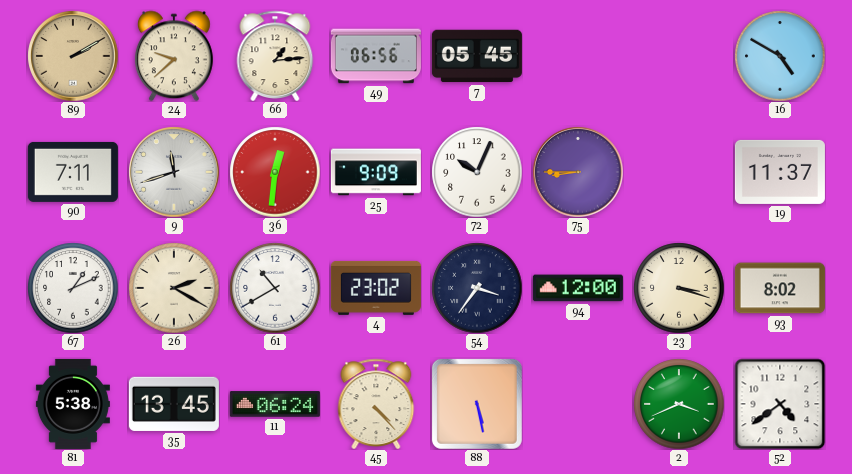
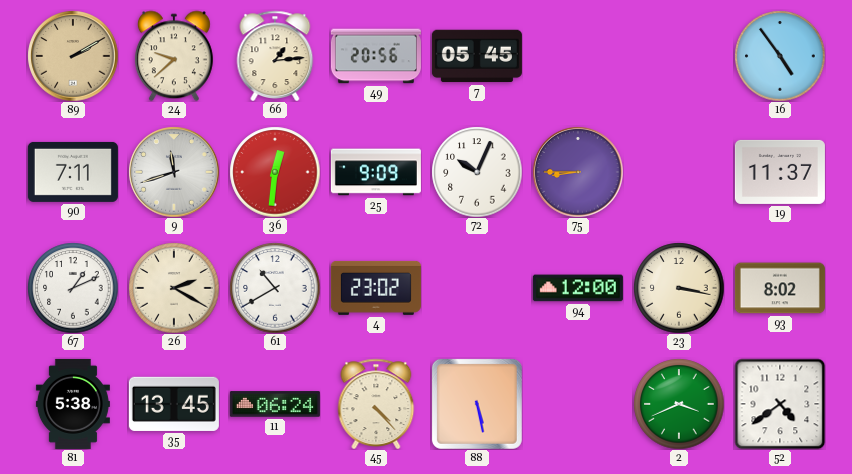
49: 06:56 -> 20:56 (376, 56)
16: 4:50 -> 4:54 (780, 56)
54: 3:36 -> none (477, 288)
23: 3:18 -> 3:17 (679, 288)
